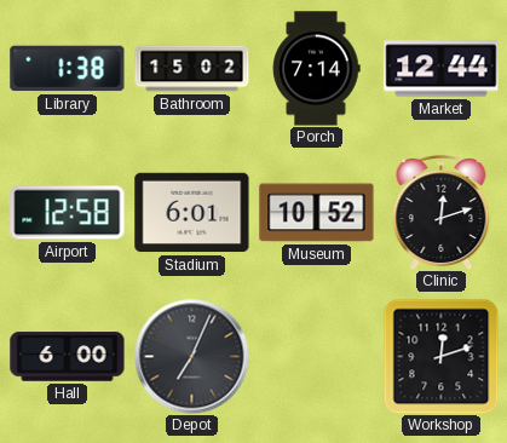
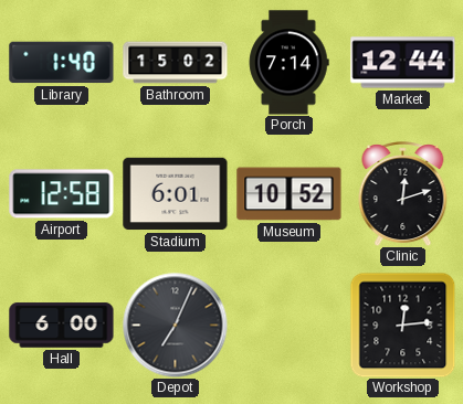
Library: 1:38 -> 1:40 (62, 63)
Workshop: 12:12 -> 12:14 (402, 325)
